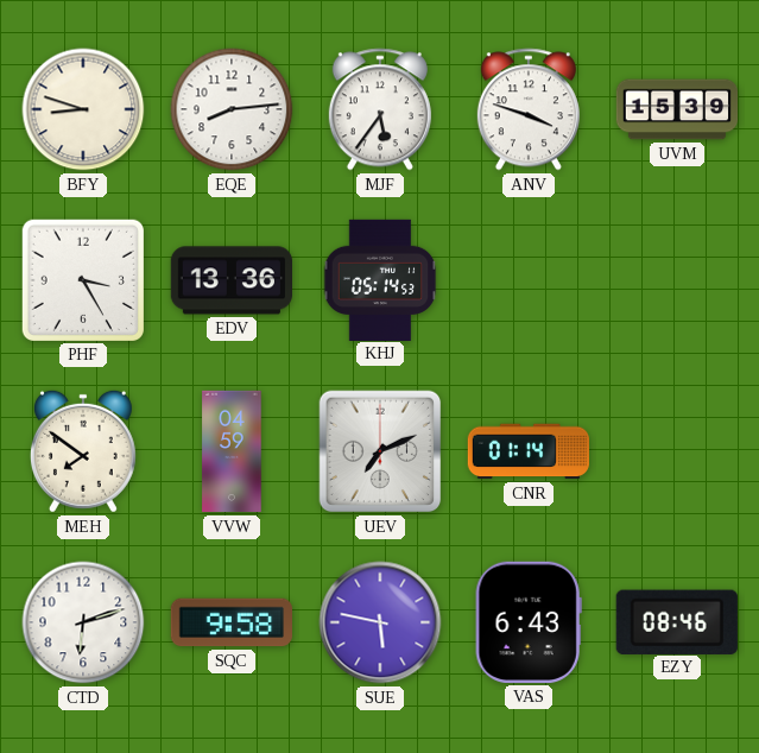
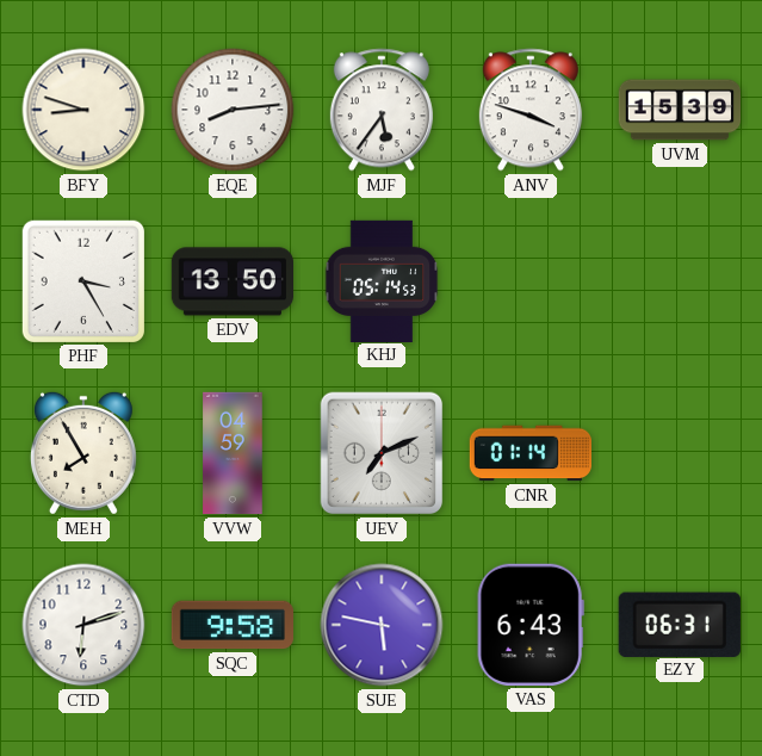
EDV: 13:36 -> 13:50 (231, 281)
MEH: 7:51 -> 7:55 (83, 453)
EZY: 08:46 -> 06:31 (680, 624)
